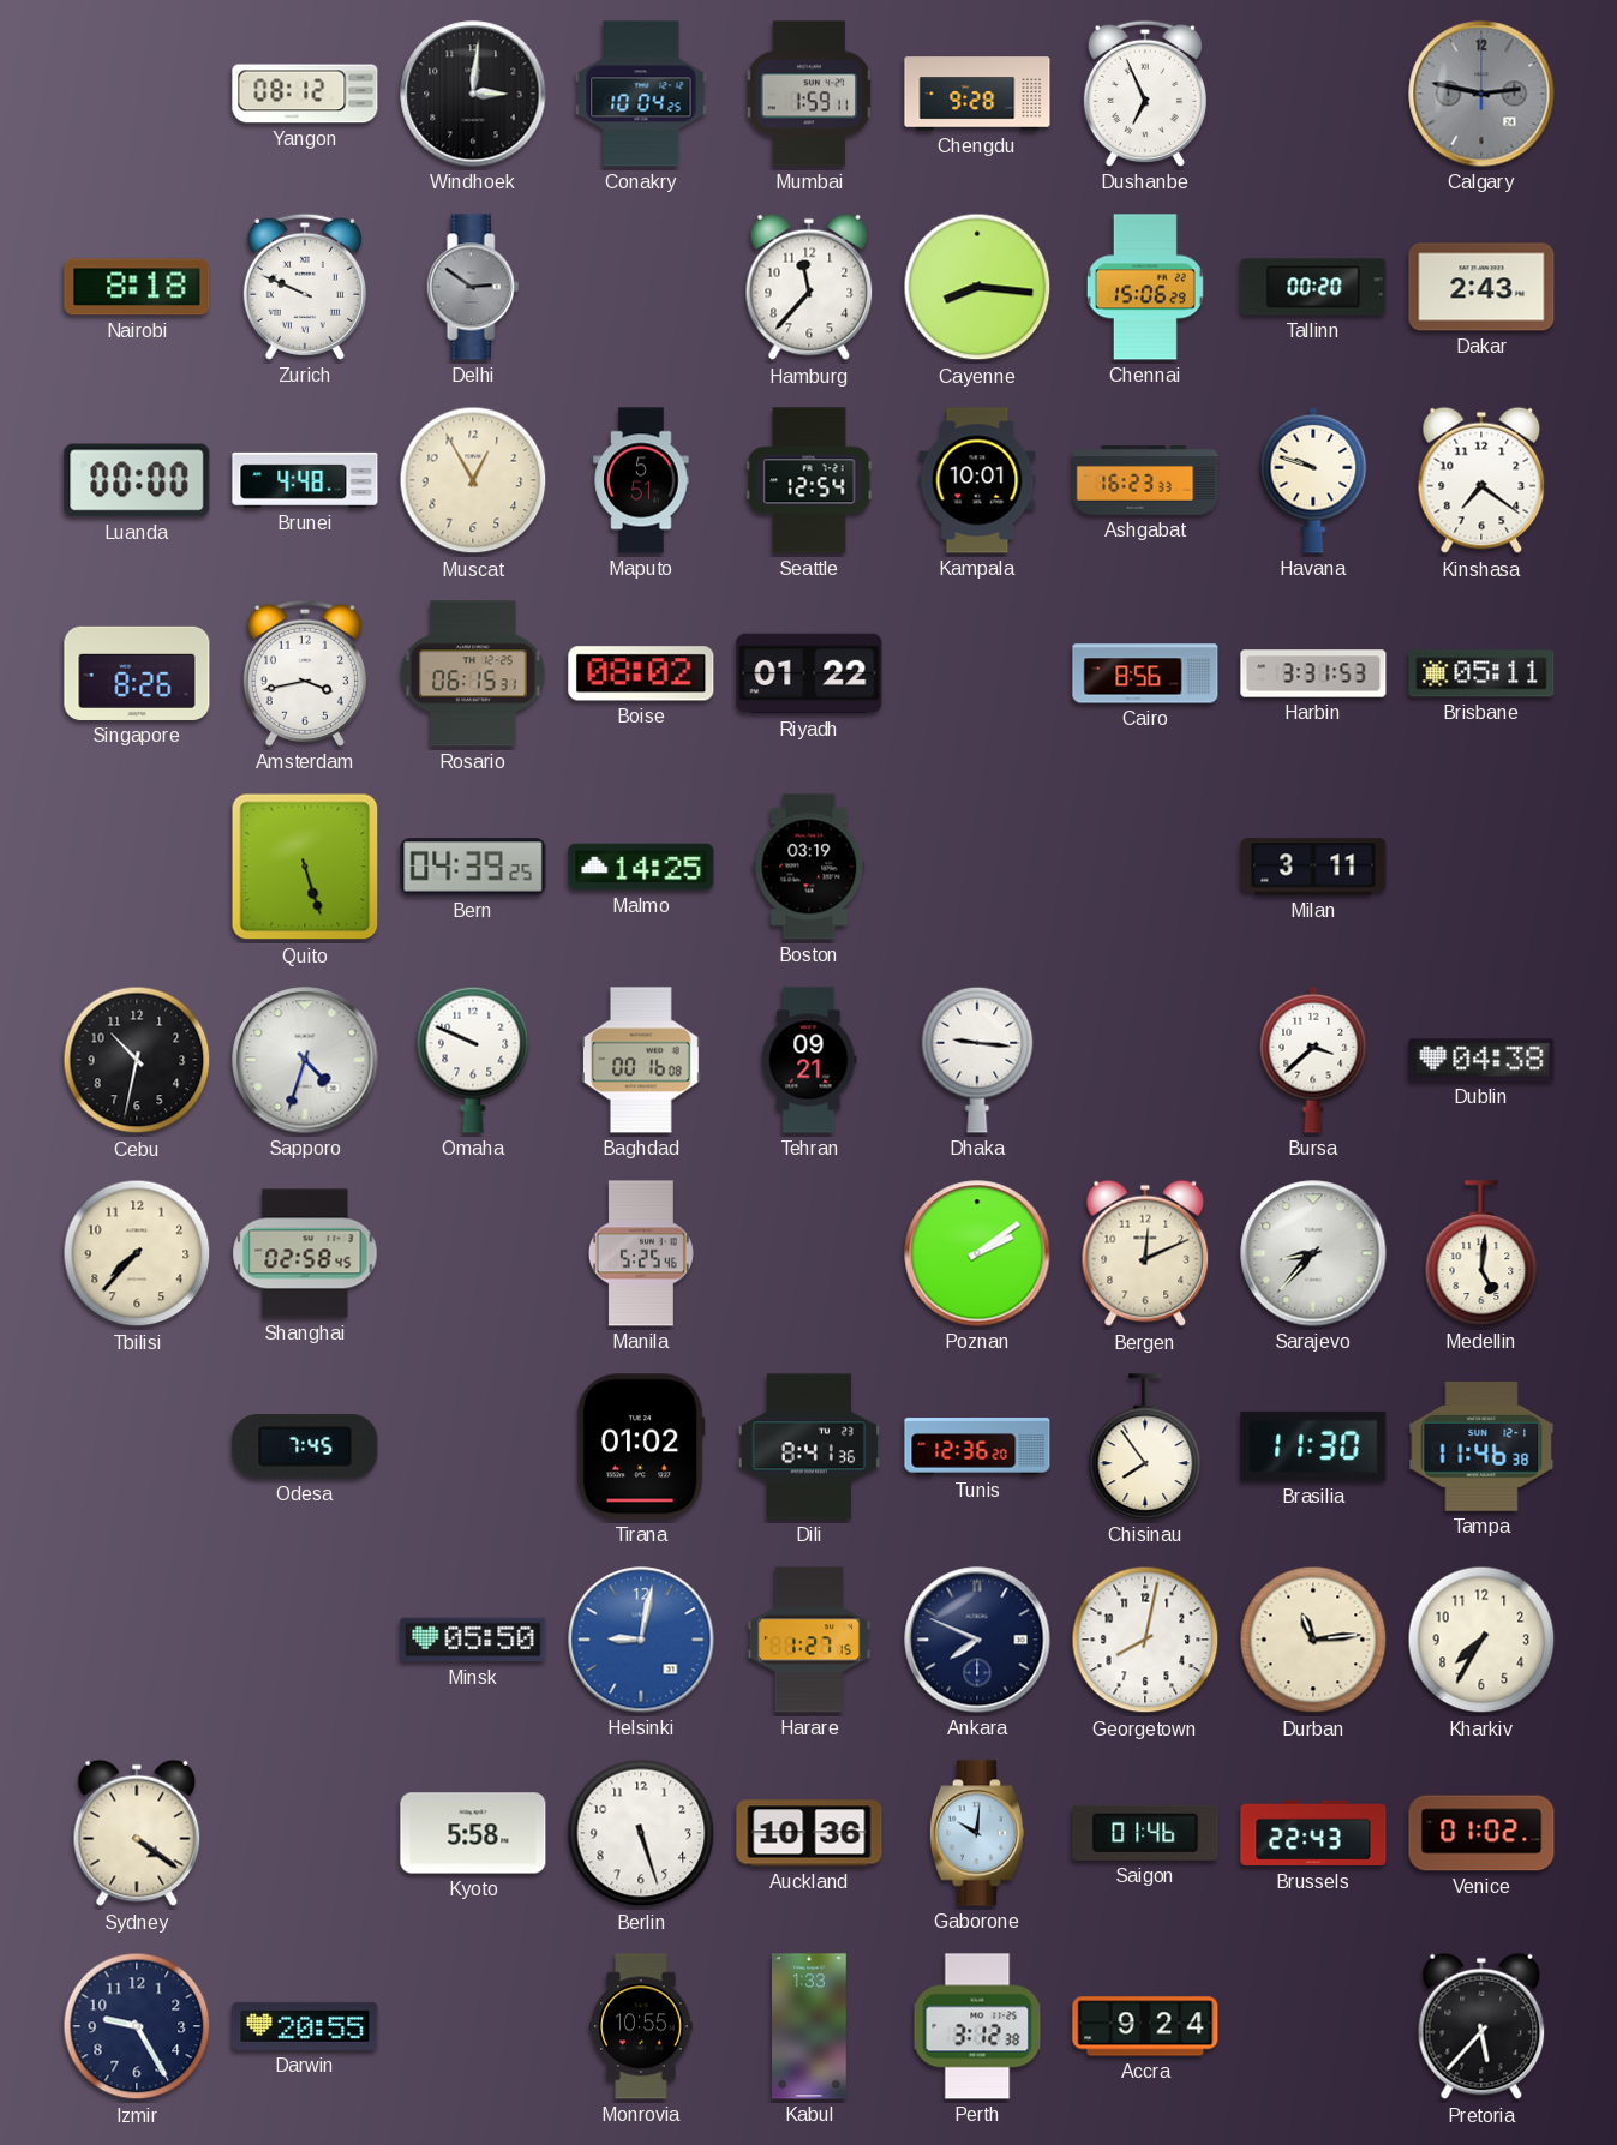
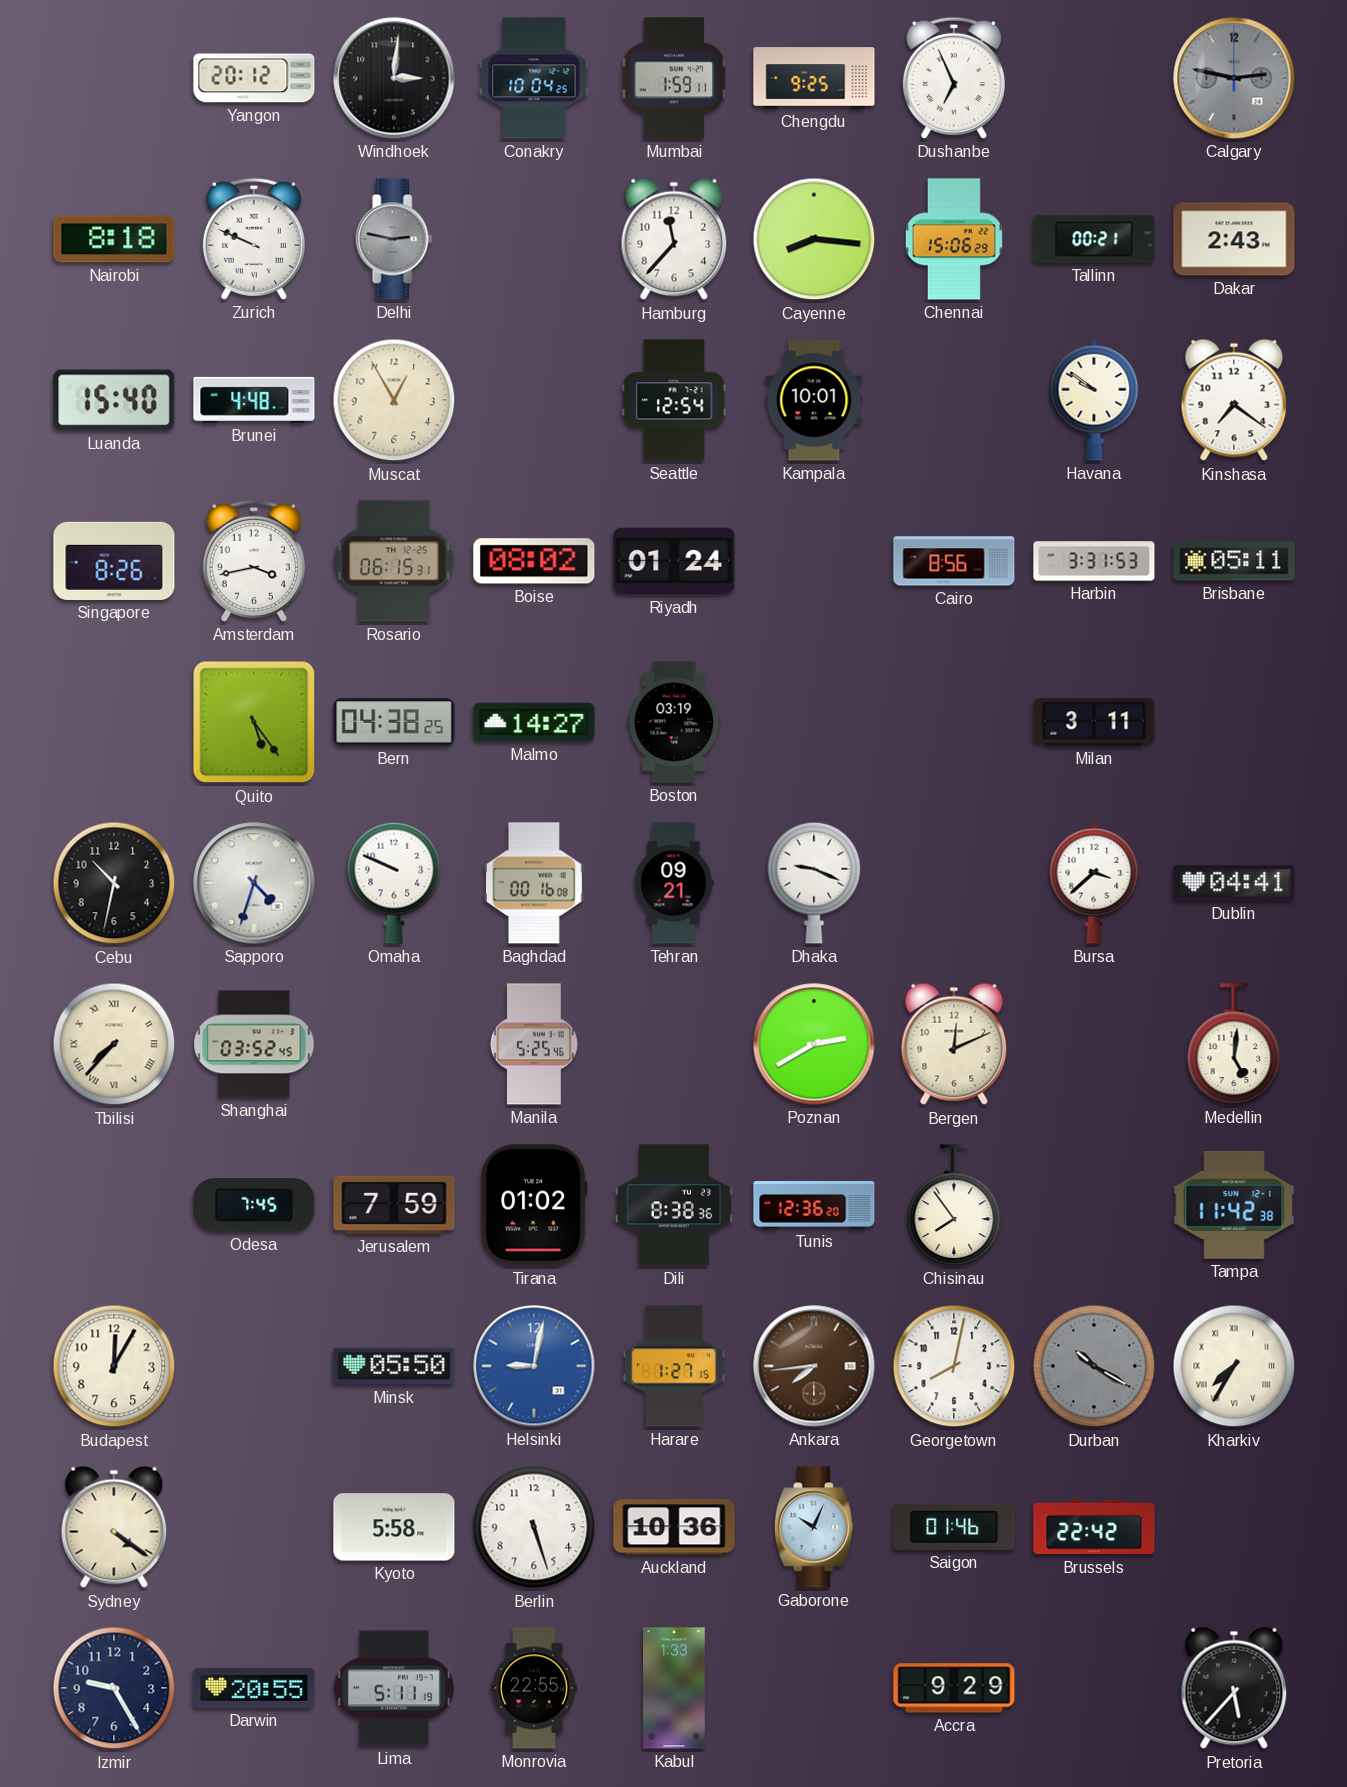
Yangon: 08:12 -> 20:12 (254, 78)
Chengdu: 9:28 -> 9:25 (814, 78)
Delhi: 2:51 -> 2:47 (394, 239)
Tallinn: 00:20 -> 00:21 (1094, 239)
Luanda: 00:00 -> 15:40 (114, 400)
Maputo: 5:51 -> none (641, 480)
Ashgabat: 16:23 -> none (1145, 480)
Havana: 9:48 -> 9:51 (1094, 400)
Riyadh: 01:22 -> 01:24 (674, 561)
Quito: 5:27 -> 5:24 (254, 722)
Bern: 04:39 -> 04:38 (394, 722)
Malmo: 14:25 -> 14:27 (534, 722)
Dhaka: 9:16 -> 9:19 (814, 883)
Dublin: 04:38 -> 04:41 (1234, 883)
Tbilisi numerals: Arabic -> Roman (114, 1044)
Shanghai: 02:58 -> 03:52 (254, 1044)
Poznan: 2:09 -> 2:40 (814, 1044)
Sarajevo: 8:37 -> none (1313, 1253)
Jerusalem: none -> 7:59 (394, 1205)
Dili: 8:41 -> 8:38 (674, 1205)
Brasilia: 11:30 -> none (1313, 1446)
Tampa: 11:46 -> 11:42 (1234, 1205)
Budapest: none -> 12:05 (114, 1366)
Ankara: 7:49 -> 7:44 (814, 1366)
Ankara dial: navy -> brown (814, 1366)
Durban: 11:14 -> 10:20 (1094, 1366)
Durban dial: cream -> grey (1094, 1366)
Kharkiv numerals: Arabic -> Roman (1234, 1366)
Gaborone: 10:01 -> 10:04 (814, 1527)
Brussels: 22:43 -> 22:42 (1094, 1527)
Venice: 01:02 -> none (1481, 1833)
Lima: none -> 5:11 (394, 1688)
Monrovia: 10:55 -> 22:55 (534, 1688)
Perth: 3:12 -> none (977, 2026)
Accra: 9:24 -> 9:29 (954, 1688)
